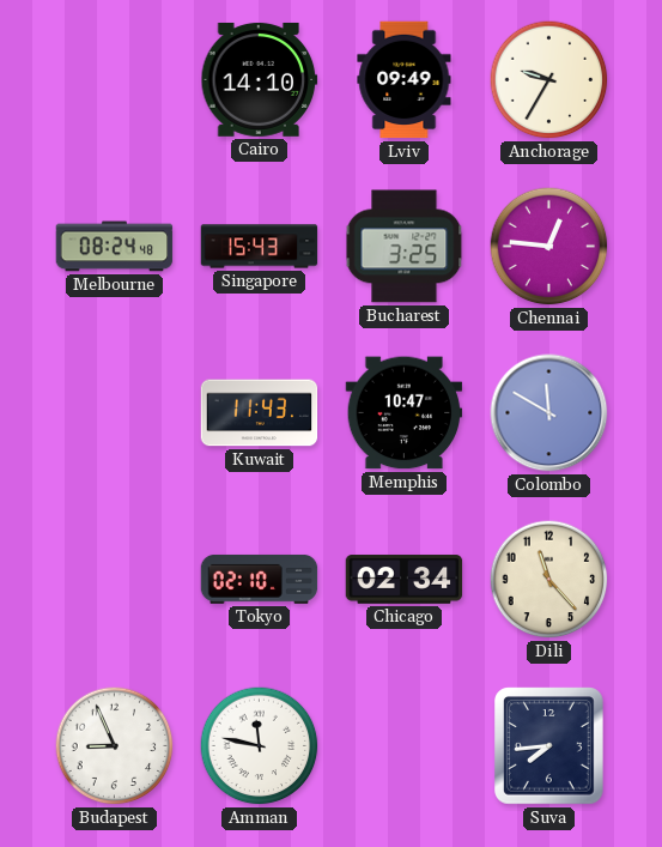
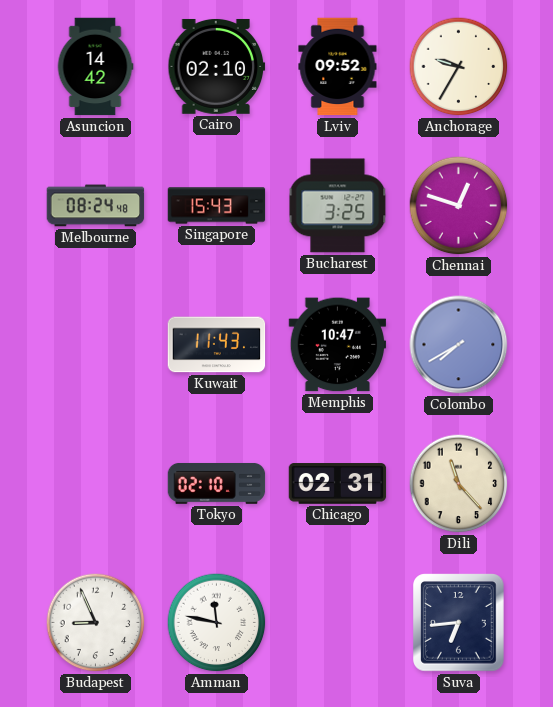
Asuncion: none -> 14:42 (95, 67)
Cairo: 14:10 -> 02:10 (217, 66)
Lviv: 09:49 -> 09:52 (338, 67)
Chennai: 12:46 -> 12:48 (459, 206)
Colombo: 11:50 -> 7:40 (459, 345)
Chicago: 02:34 -> 02:31 (338, 484)
Suva: 7:44 -> 6:44 (459, 623)
